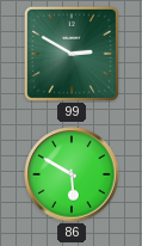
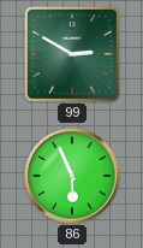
86: 5:50 -> 5:56 (72, 176)
